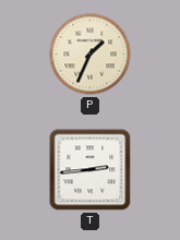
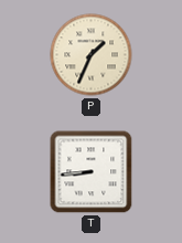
T: 2:44 -> 8:44 (92, 172)
